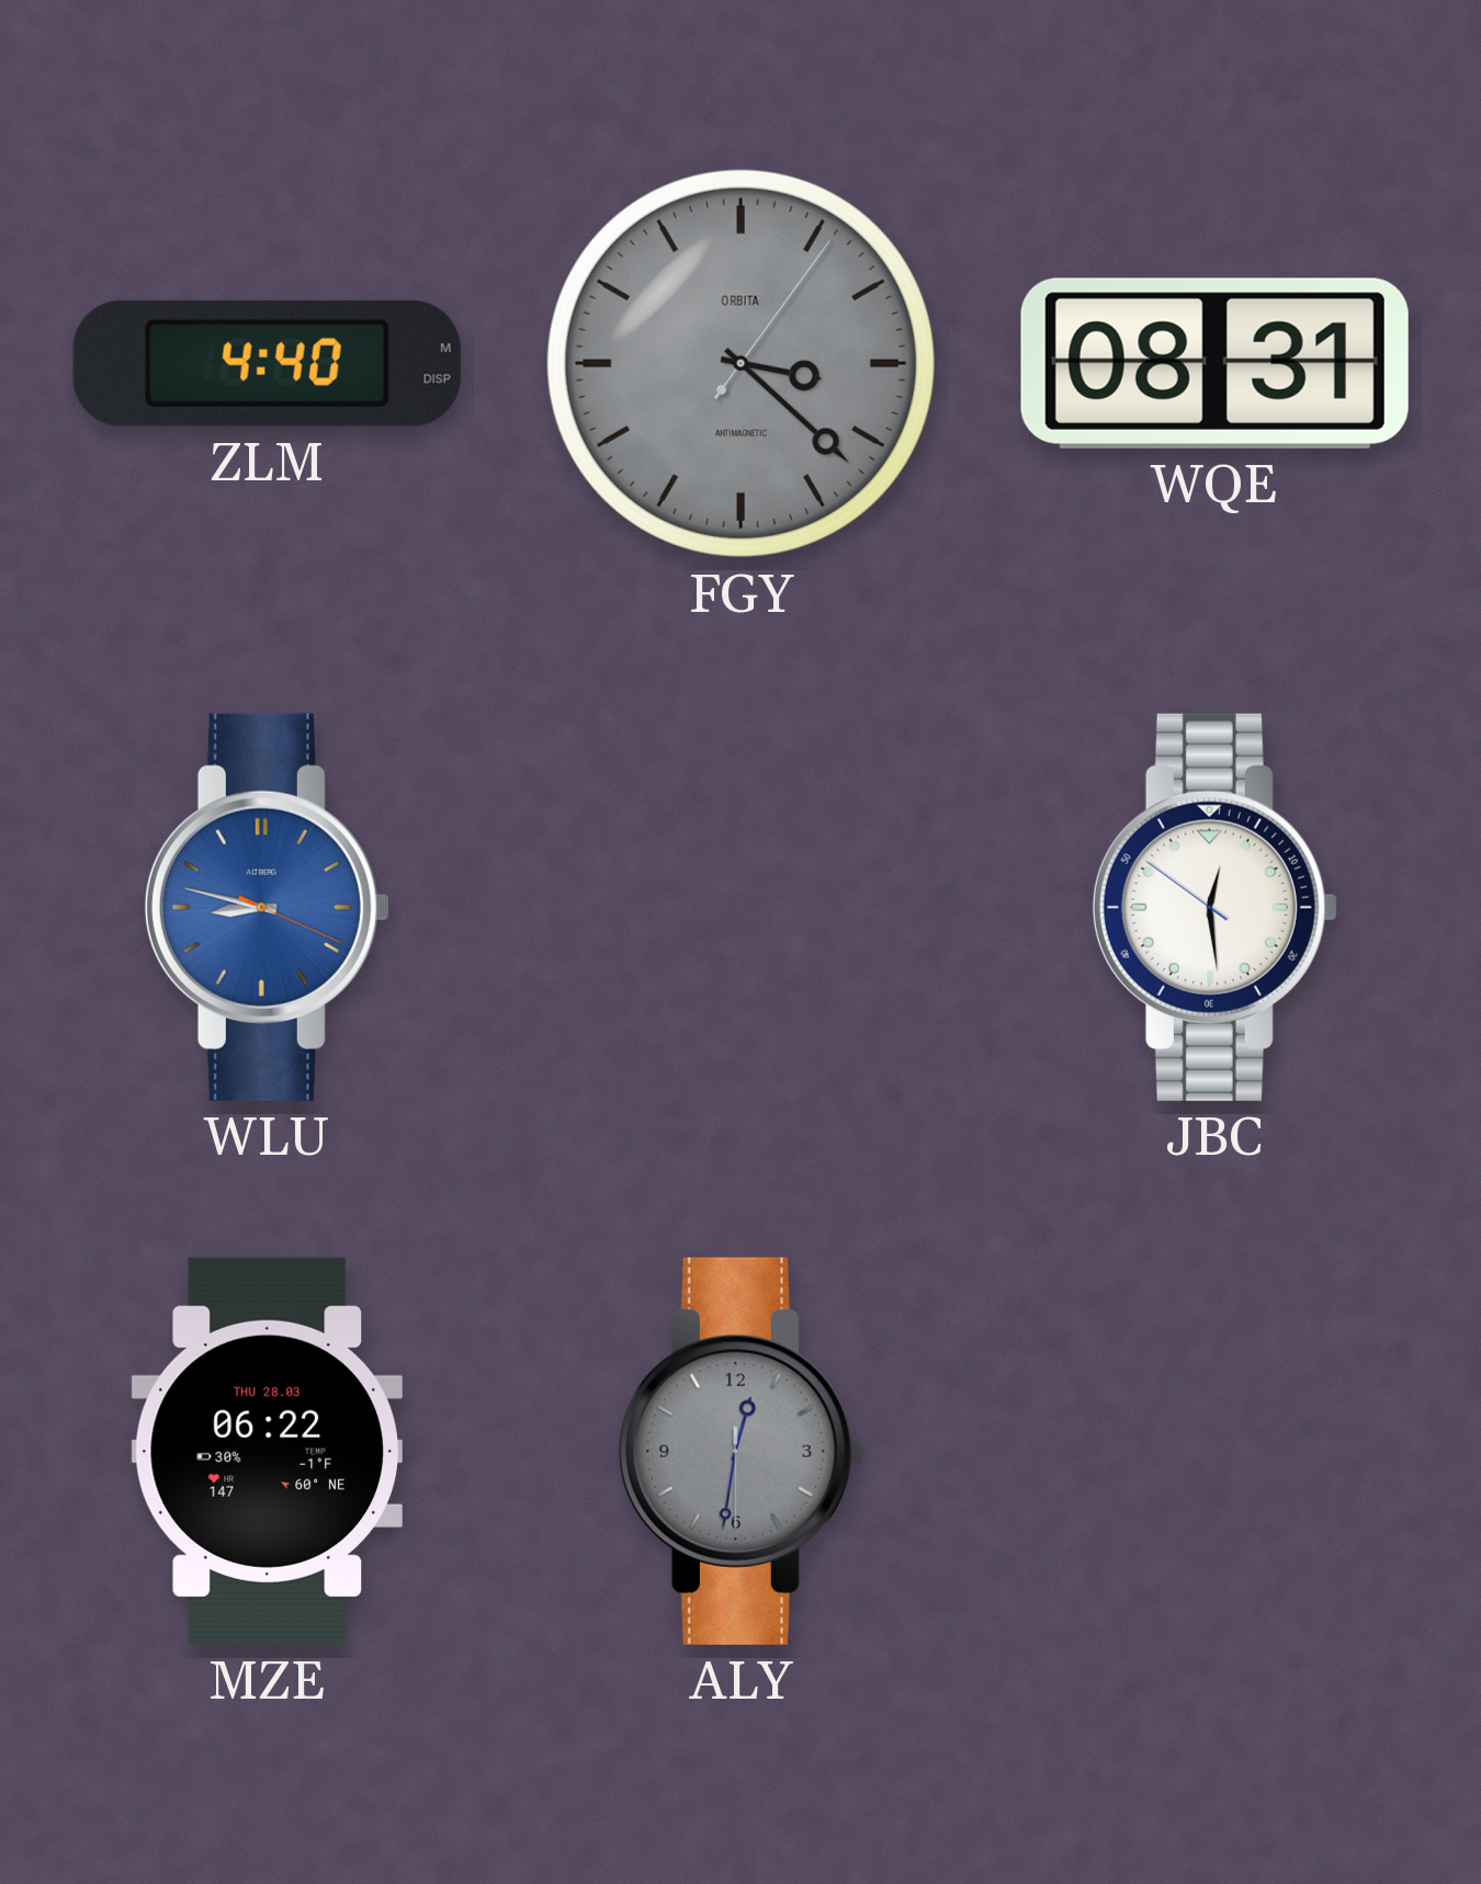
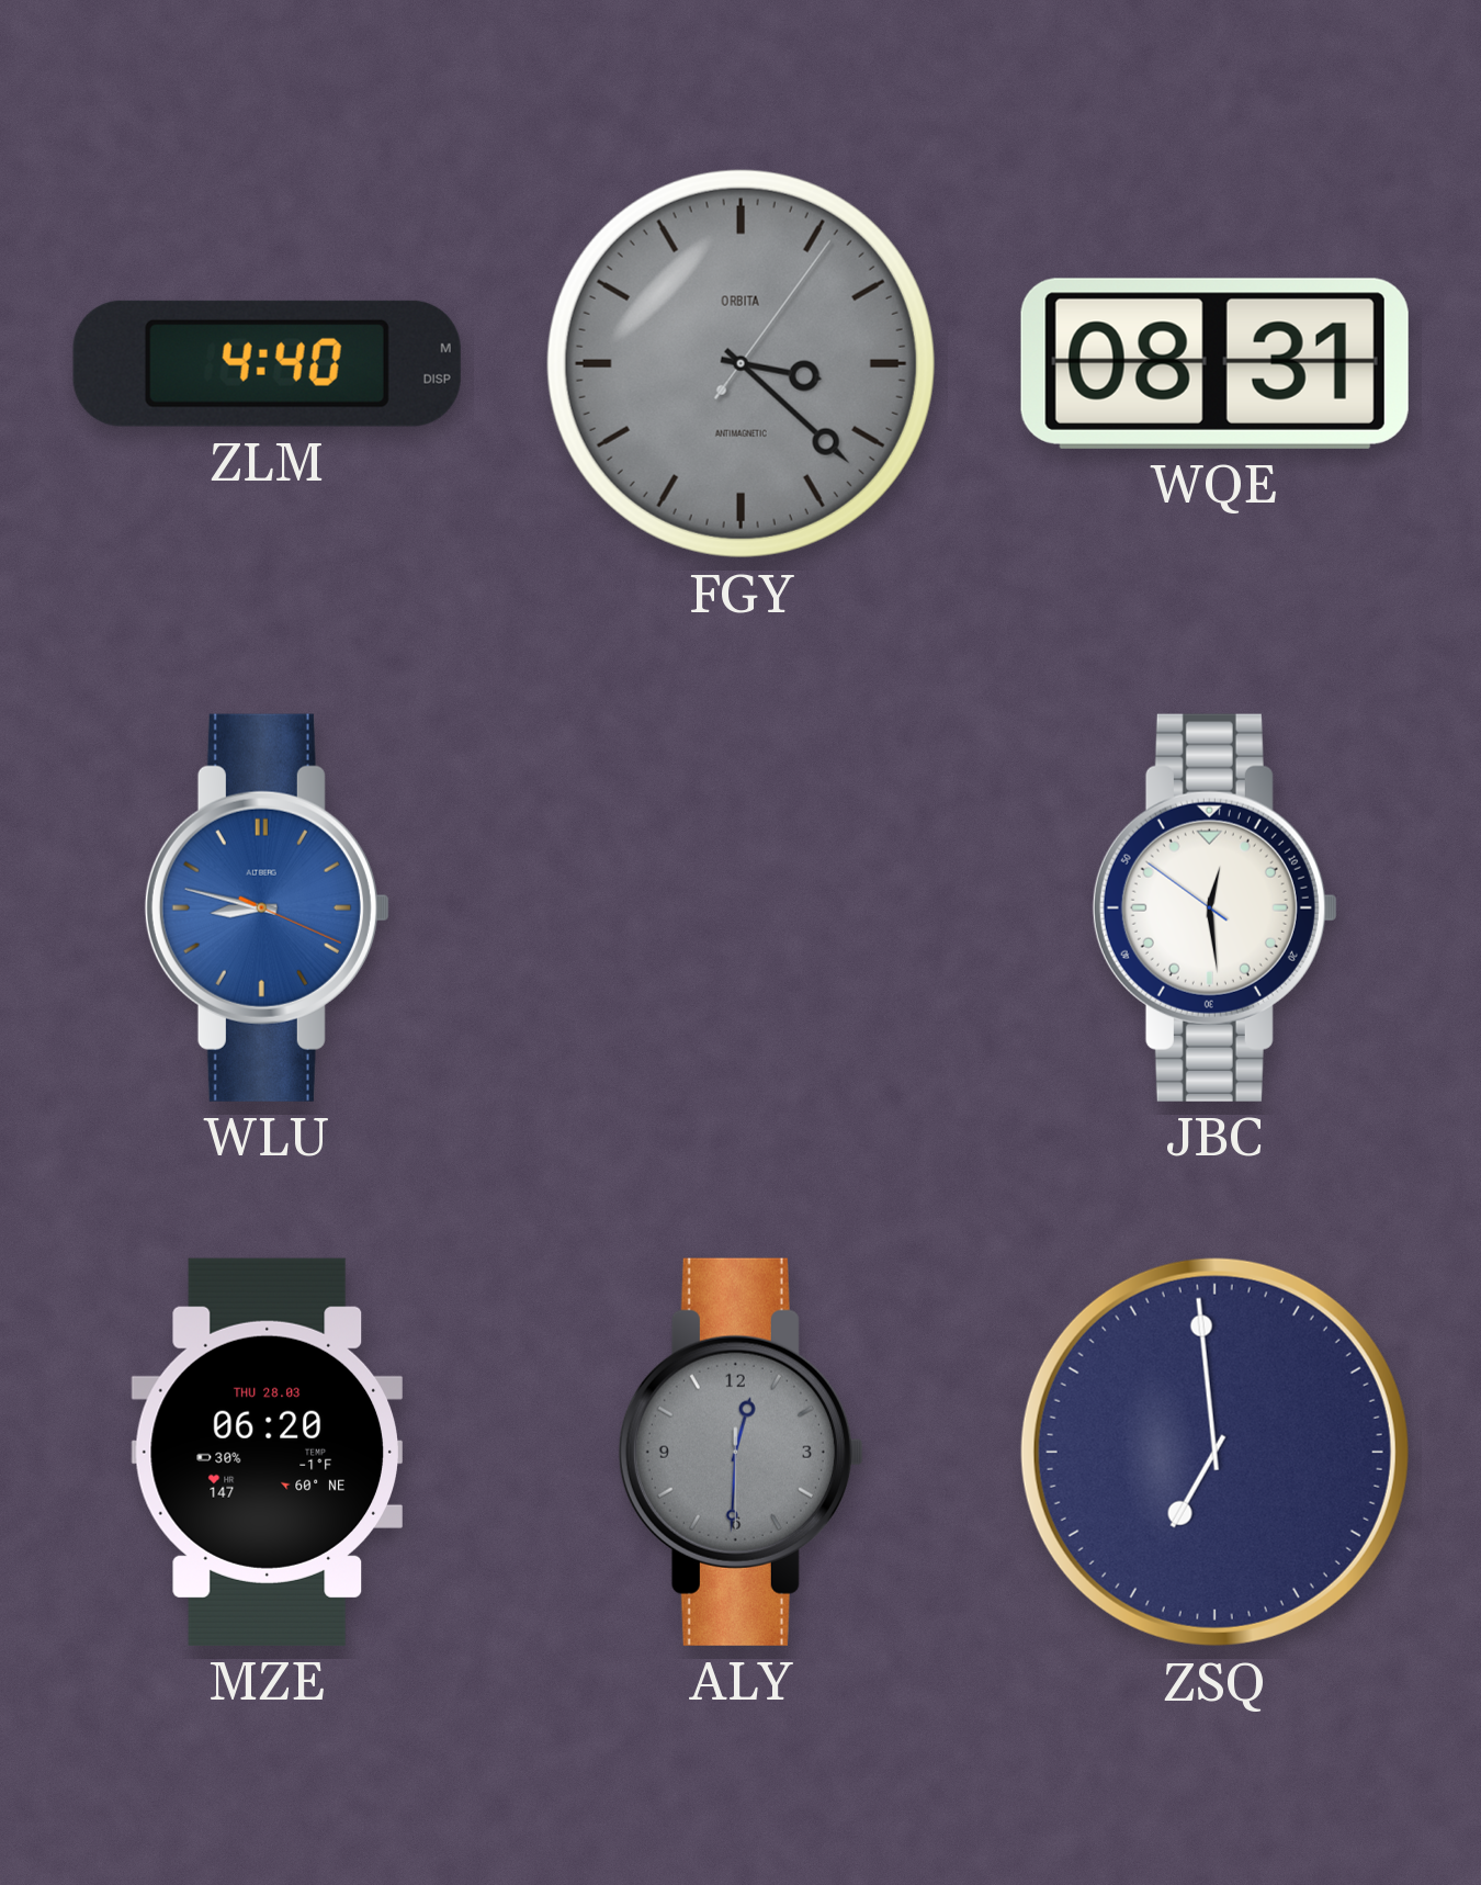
MZE: 06:22 -> 06:20 (267, 1452)
ALY: 12:31 -> 12:30 (740, 1452)
ZSQ: none -> 6:59 (1214, 1452)
